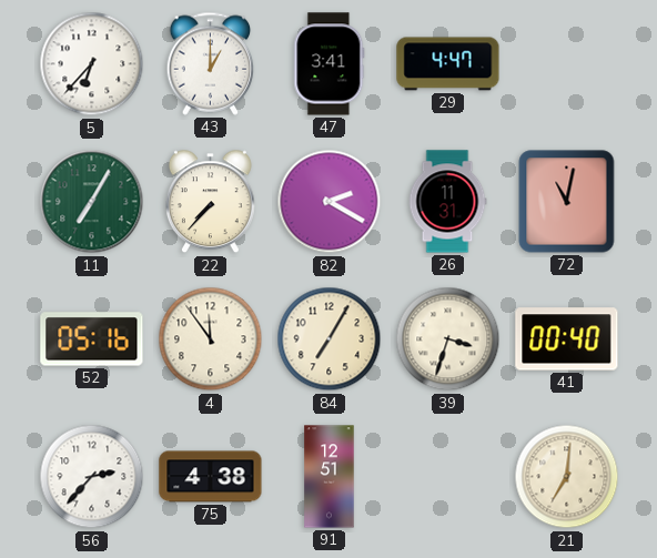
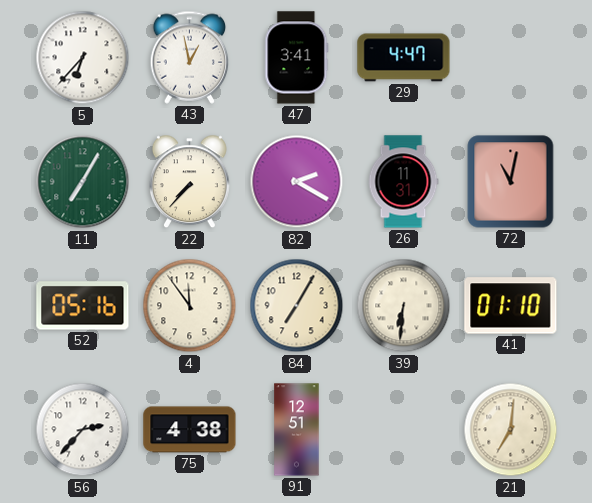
43: 1:00 -> 12:58 (190, 57)
39: 3:33 -> 6:31 (404, 306)
41: 00:40 -> 01:10 (511, 306)
